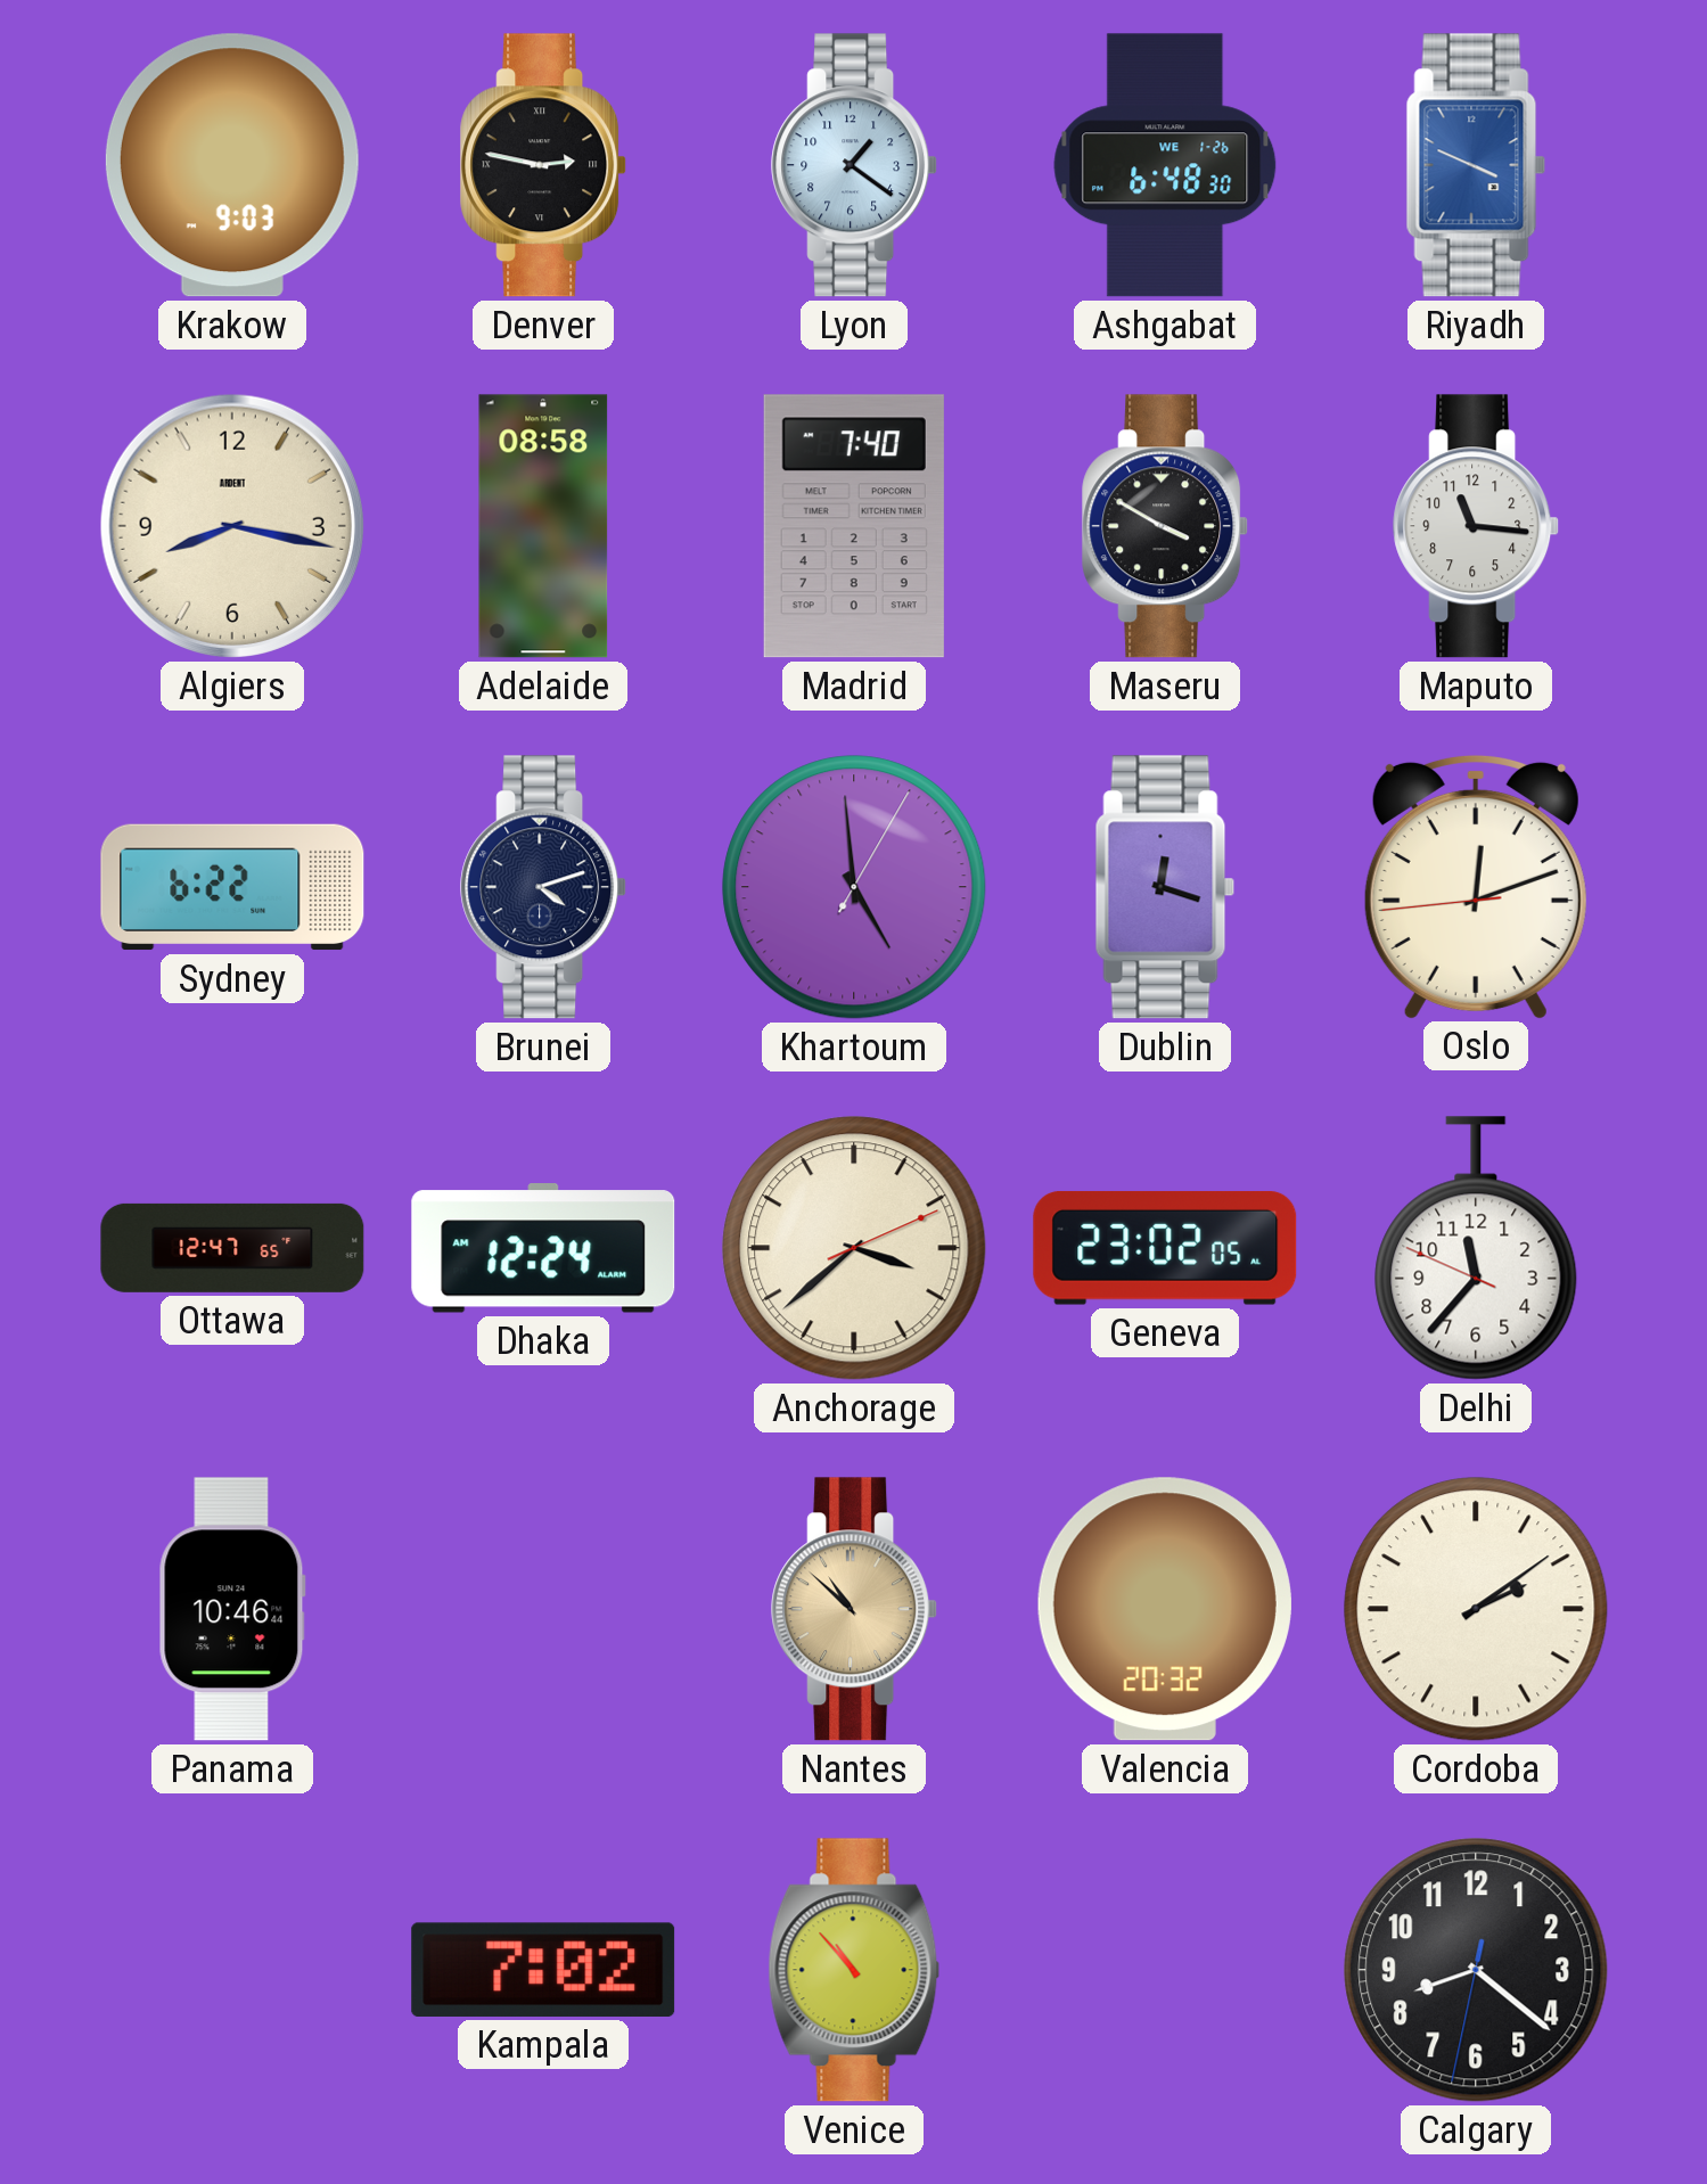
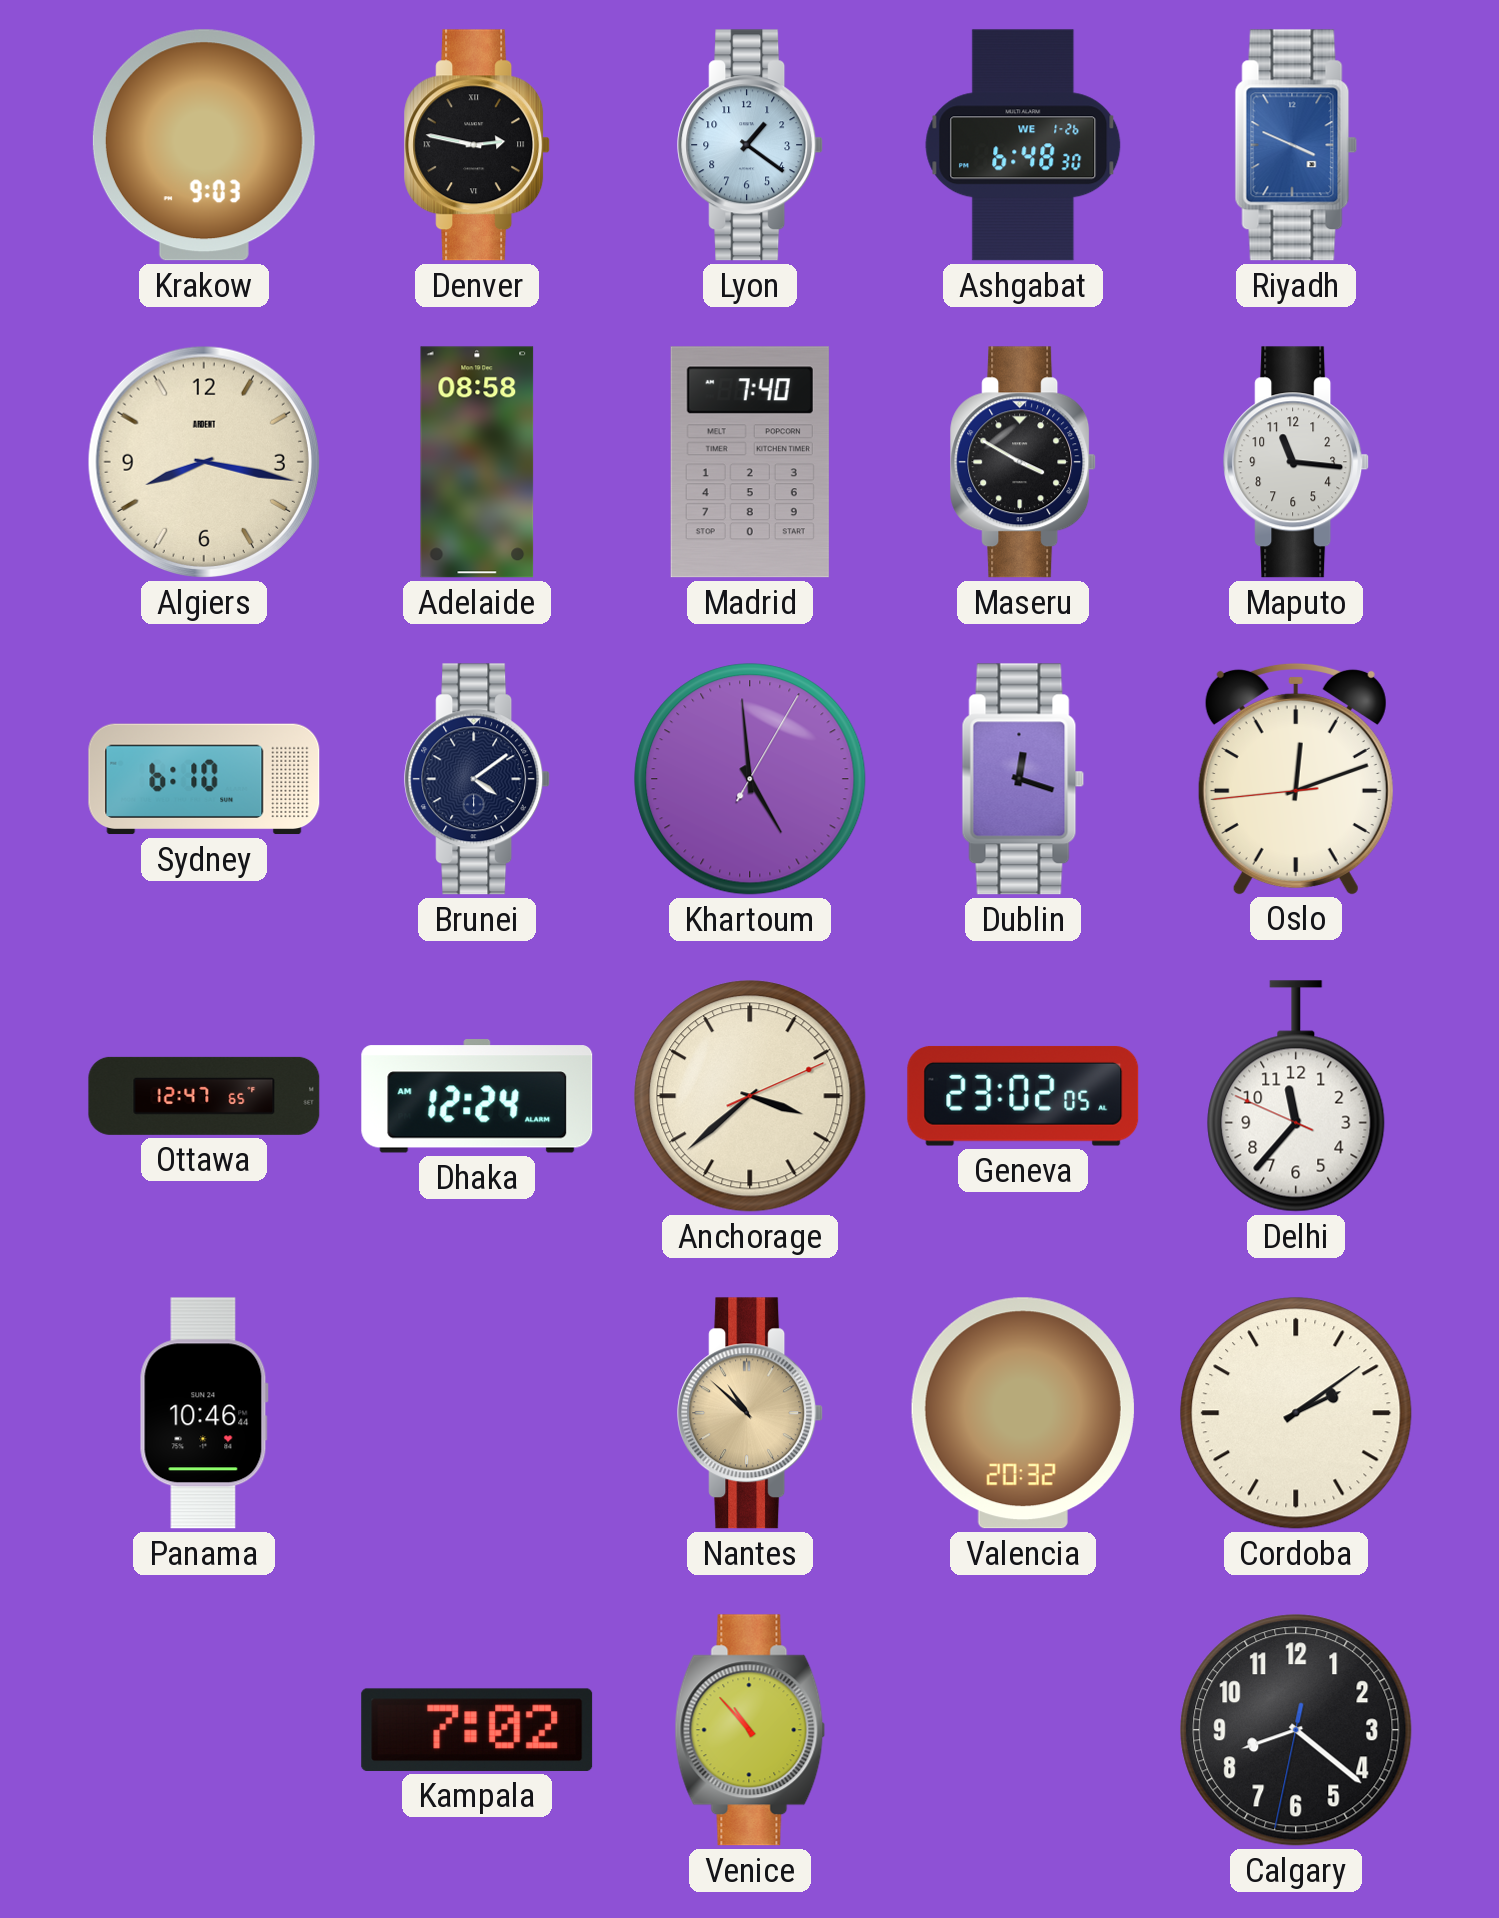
Sydney: 6:22 -> 6:10 (204, 779)
Brunei: 4:12 -> 4:09 (478, 779)
